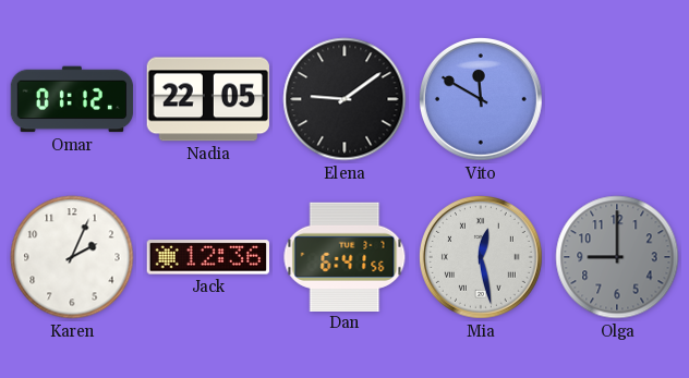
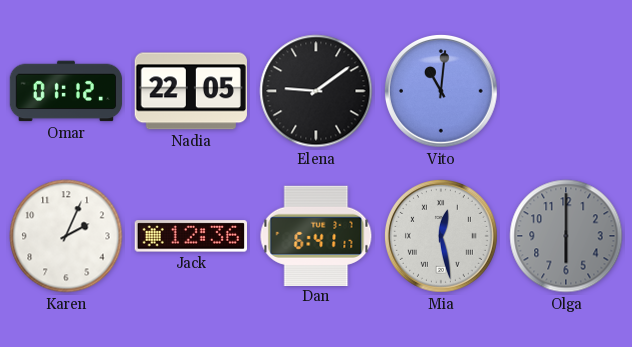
Vito: 11:50 -> 11:01 (441, 92)
Dan: 6:41:56 -> 6:41:17 (316, 235)
Olga: 9:00 -> 6:00 (566, 236)
